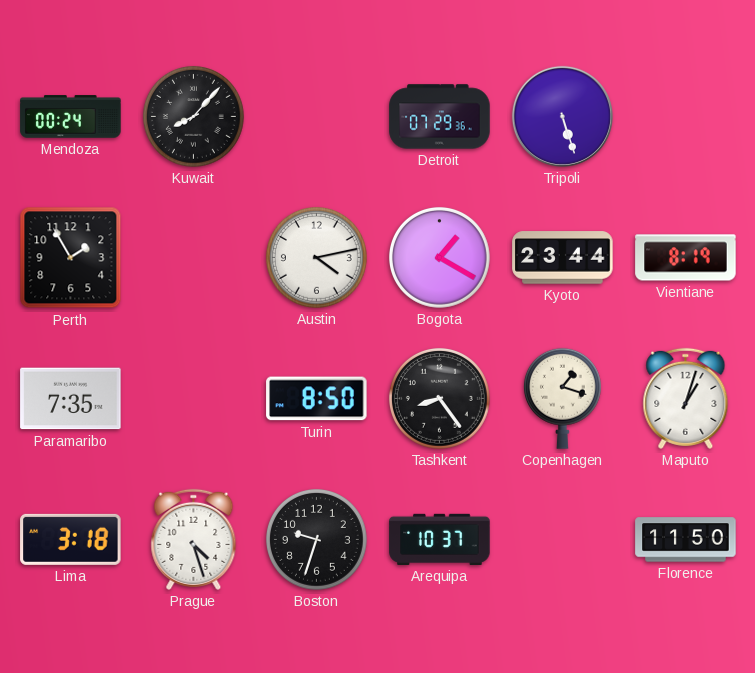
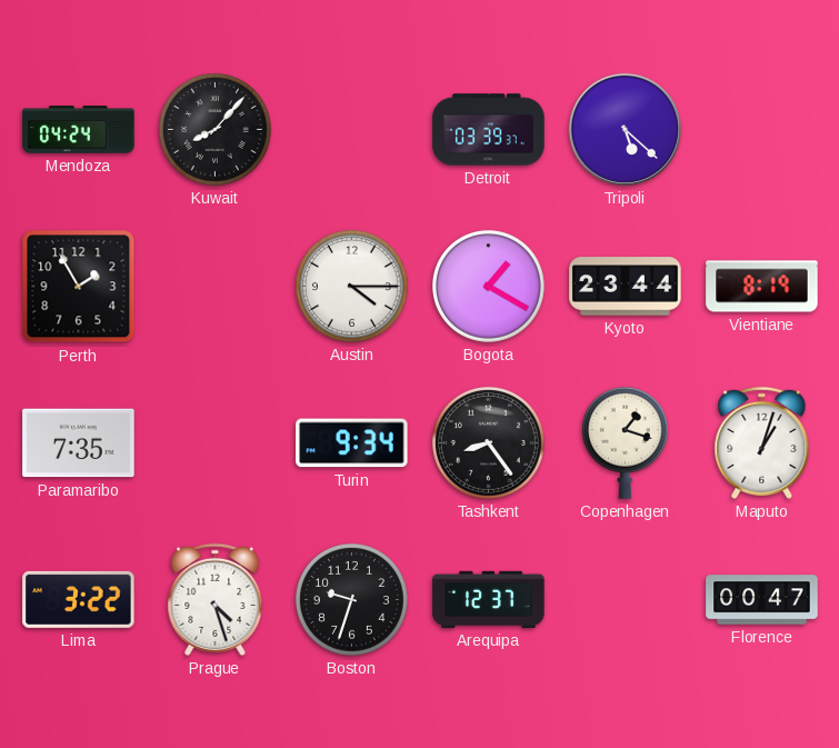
Mendoza: 00:24 -> 04:24 (79, 130)
Detroit: 07:29 -> 03:39 (489, 130)
Tripoli: 5:27 -> 5:22 (625, 129)
Austin: 4:13 -> 4:15 (351, 286)
Turin: 8:50 -> 9:34 (352, 443)
Lima: 3:18 -> 3:22 (79, 599)
Arequipa: 10:37 -> 12:37 (489, 599)
Florence: 11:50 -> 00:47 (762, 600)
